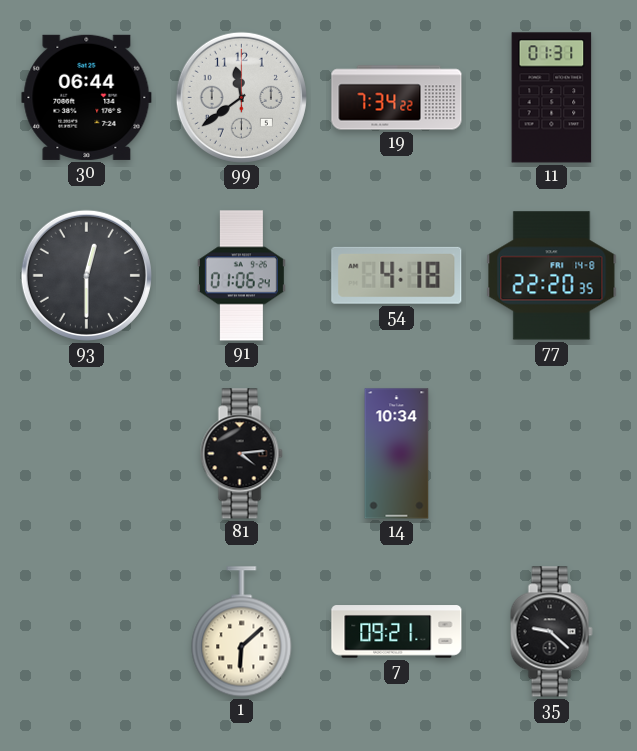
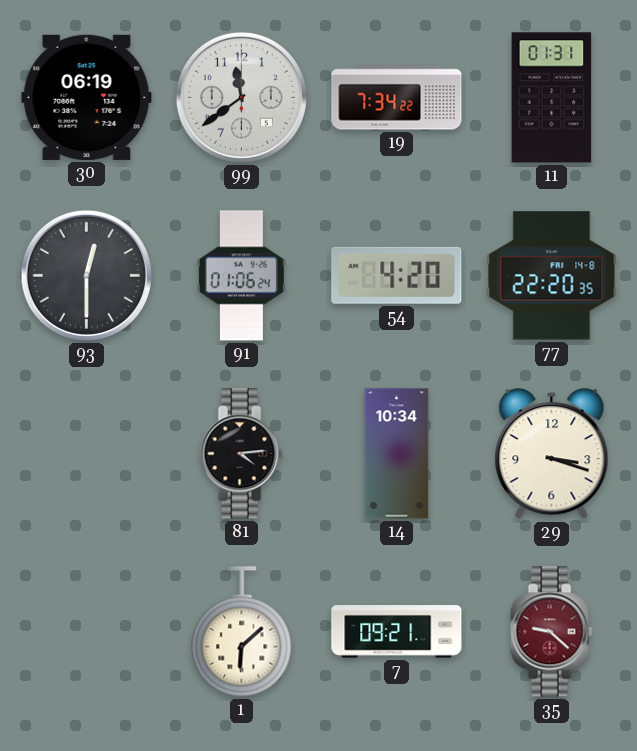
30: 06:44 -> 06:19 (87, 97)
54: 4:18 -> 4:20 (397, 275)
29: none -> 3:18 (552, 454)
35 dial: black -> burgundy (551, 632)
